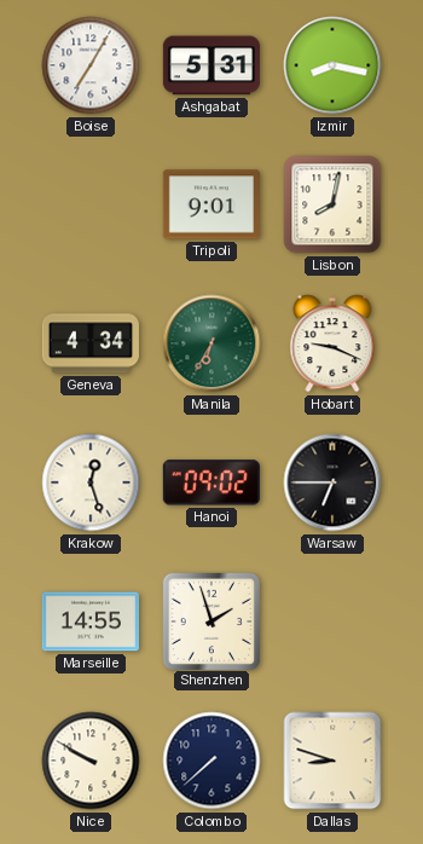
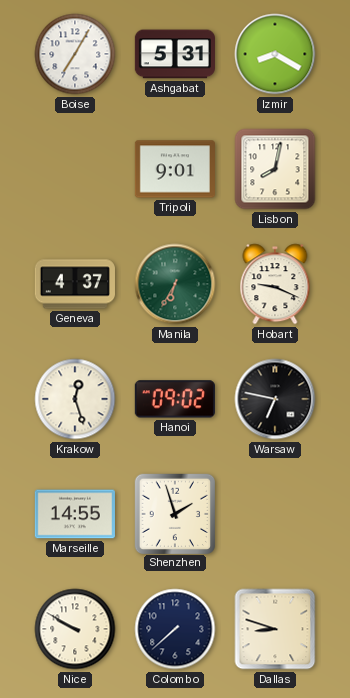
Izmir: 8:17 -> 8:20 (275, 54)
Geneva: 4:34 -> 4:37 (75, 284)
Warsaw: 6:45 -> 6:47 (275, 399)
